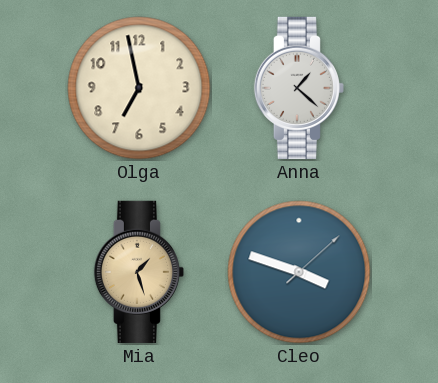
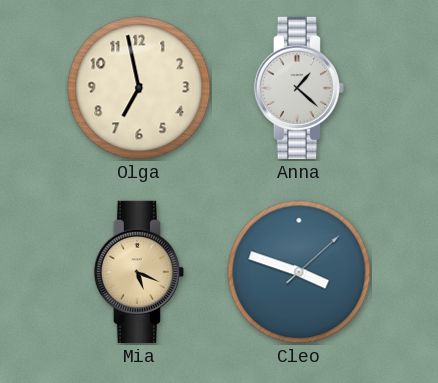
Mia: 1:27 -> 5:19 (138, 272)
